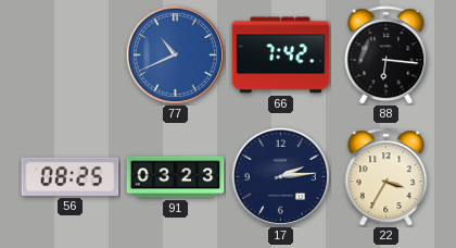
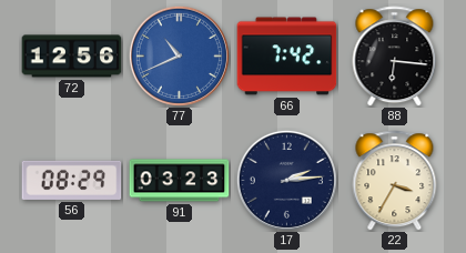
72: none -> 12:56 (72, 57)
56: 08:25 -> 08:29 (72, 180)
